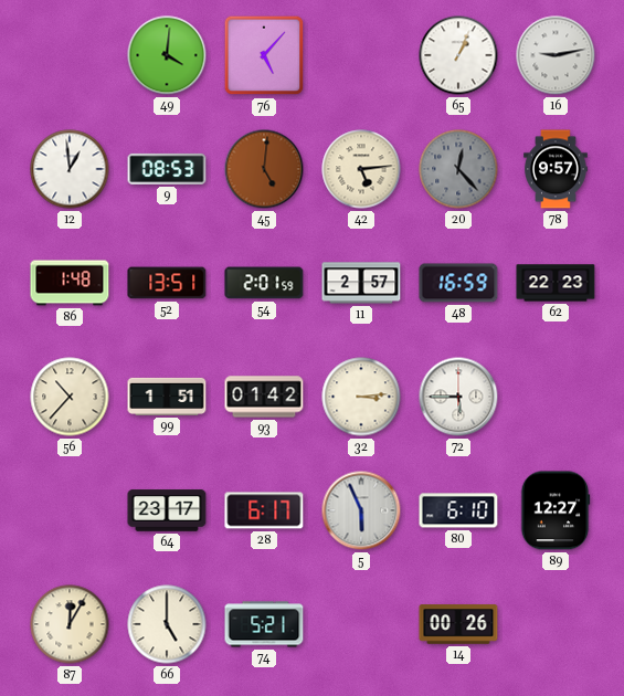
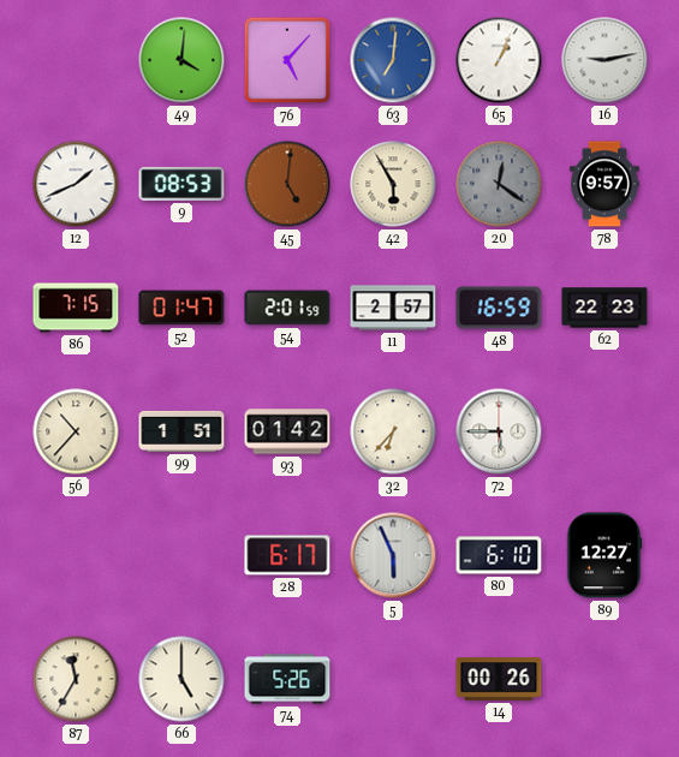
63: none -> 7:01 (393, 60)
12: 12:59 -> 1:41 (76, 184)
42: 5:14 -> 5:55 (393, 184)
20: 12:23 -> 12:21 (499, 184)
86: 1:48 -> 7:15 (76, 308)
52: 13:51 -> 01:47 (181, 308)
32: 3:14 -> 6:37 (393, 431)
64: 23:17 -> none (167, 510)
87: 12:05 -> 11:35 (76, 679)
74: 5:21 -> 5:26 (287, 679)
